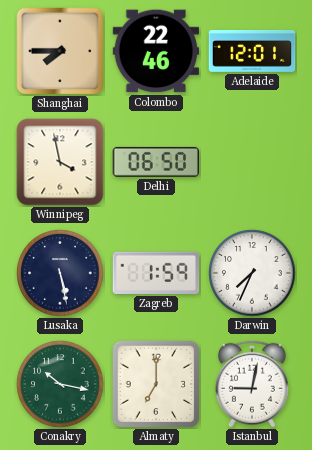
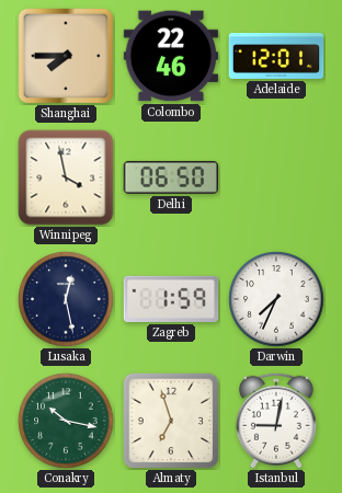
Lusaka: 5:28 -> 12:28 (66, 299)
Almaty: 7:00 -> 6:57 (171, 421)
